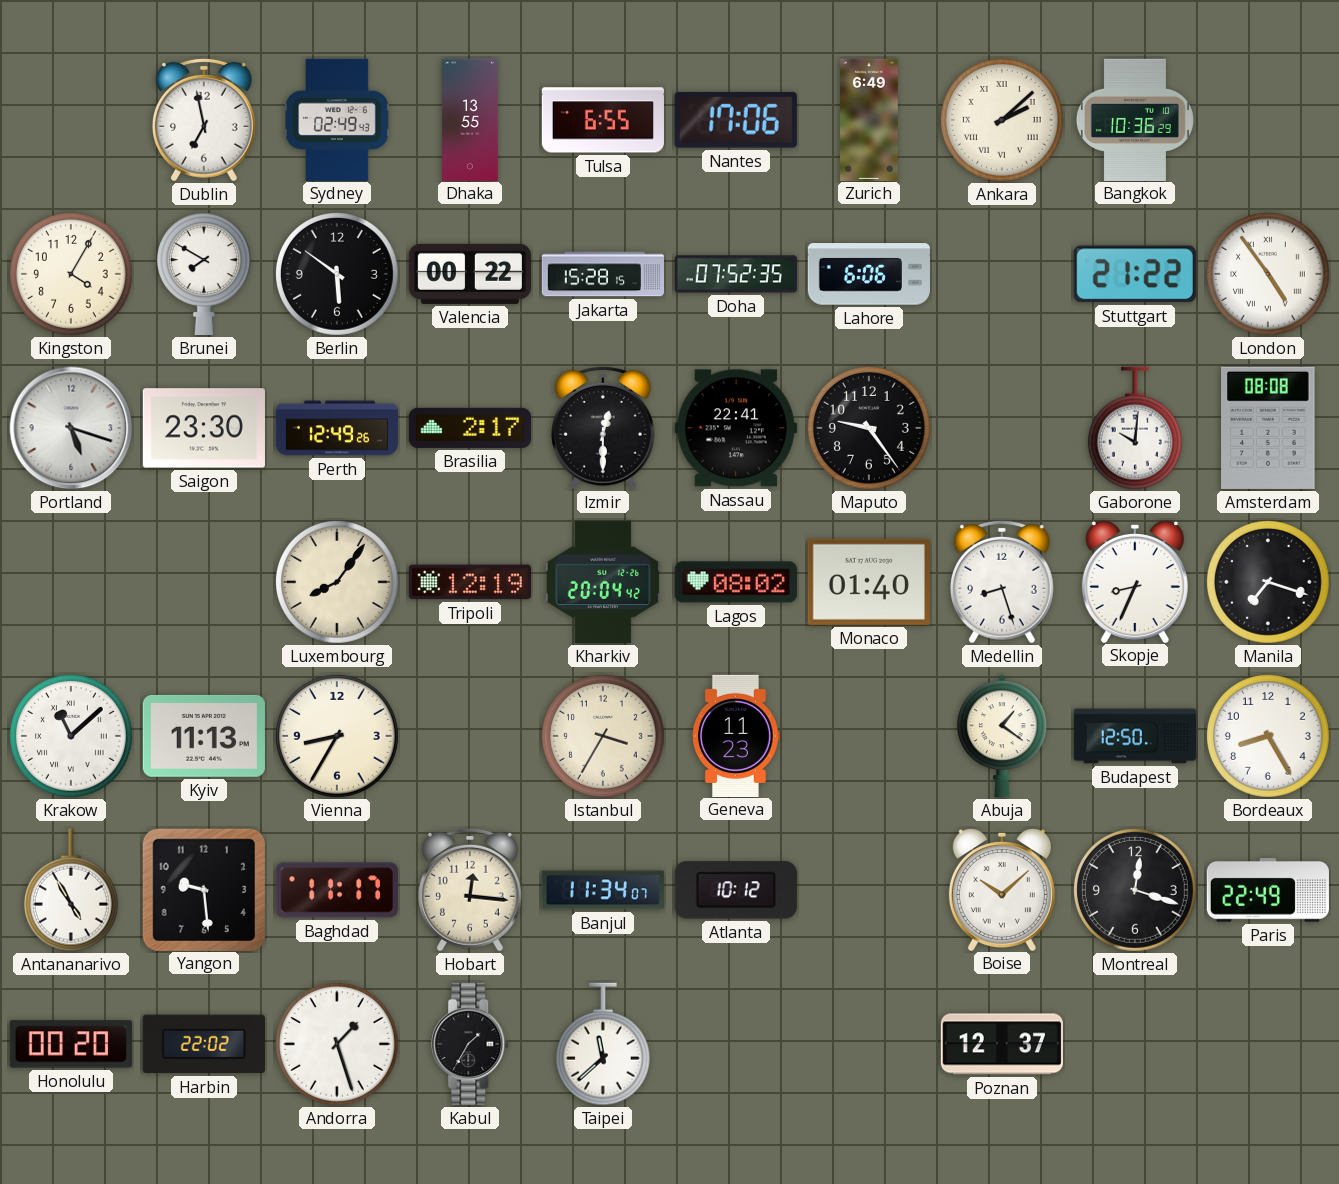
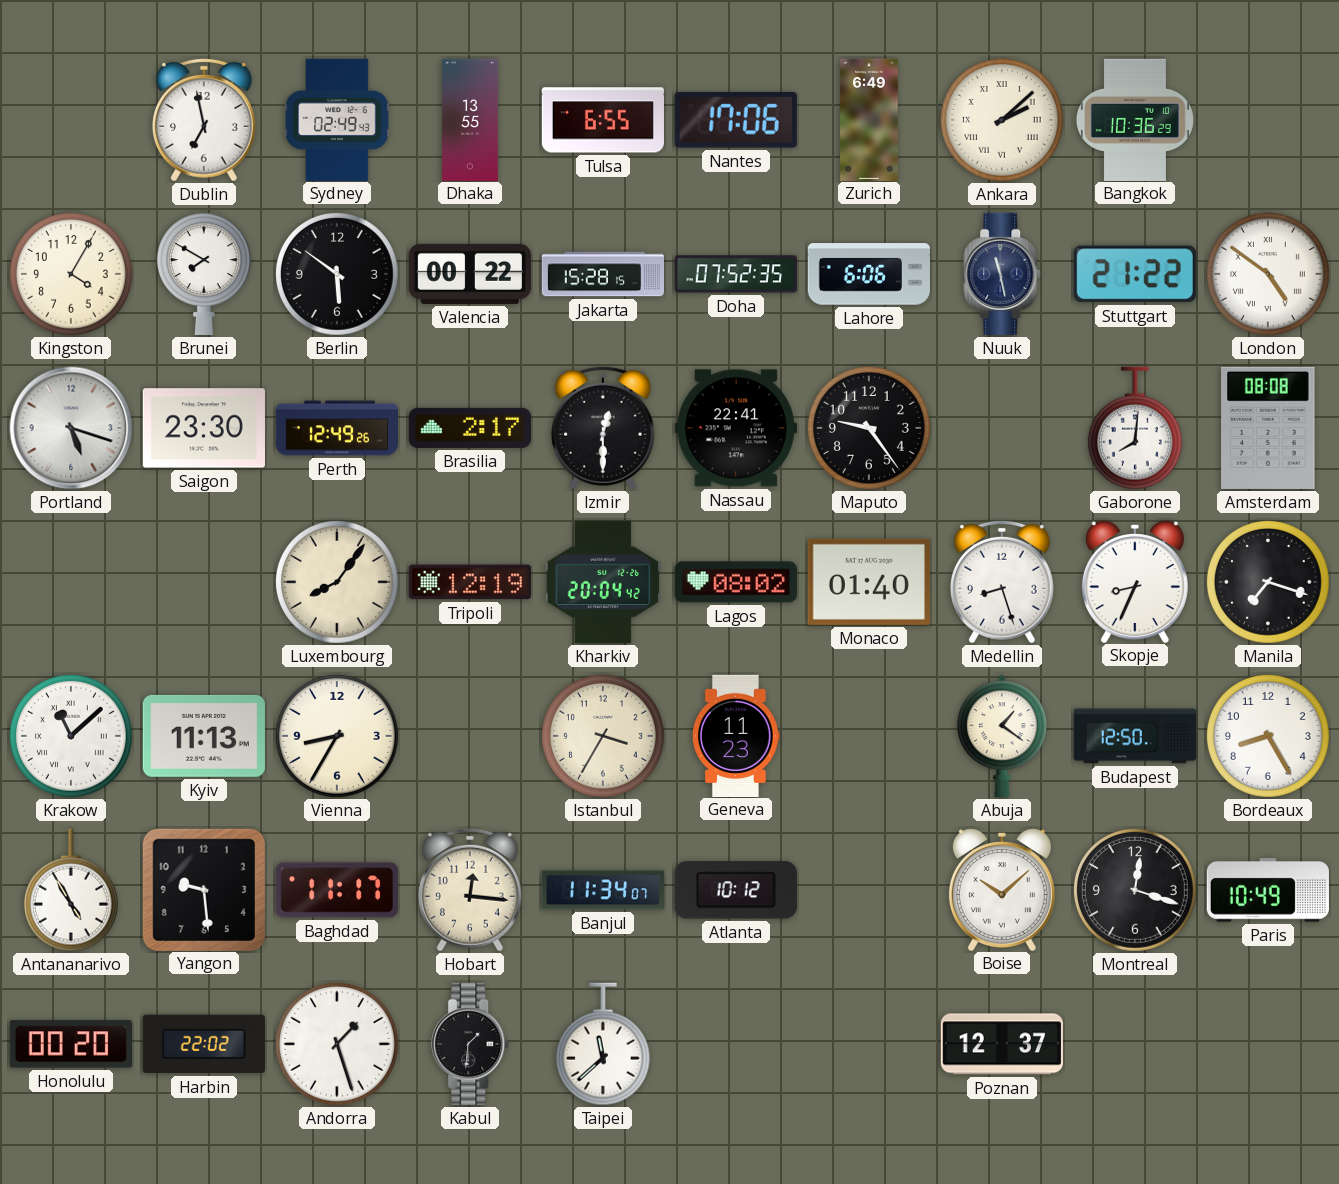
Nuuk: none -> 11:28 (1003, 274)
London: 4:54 -> 4:51 (1268, 274)
Gaborone: 10:01 -> 8:01 (1135, 428)
Paris: 22:49 -> 10:49 (1268, 891)
Kabul: 1:35 -> 1:31 (471, 1044)
